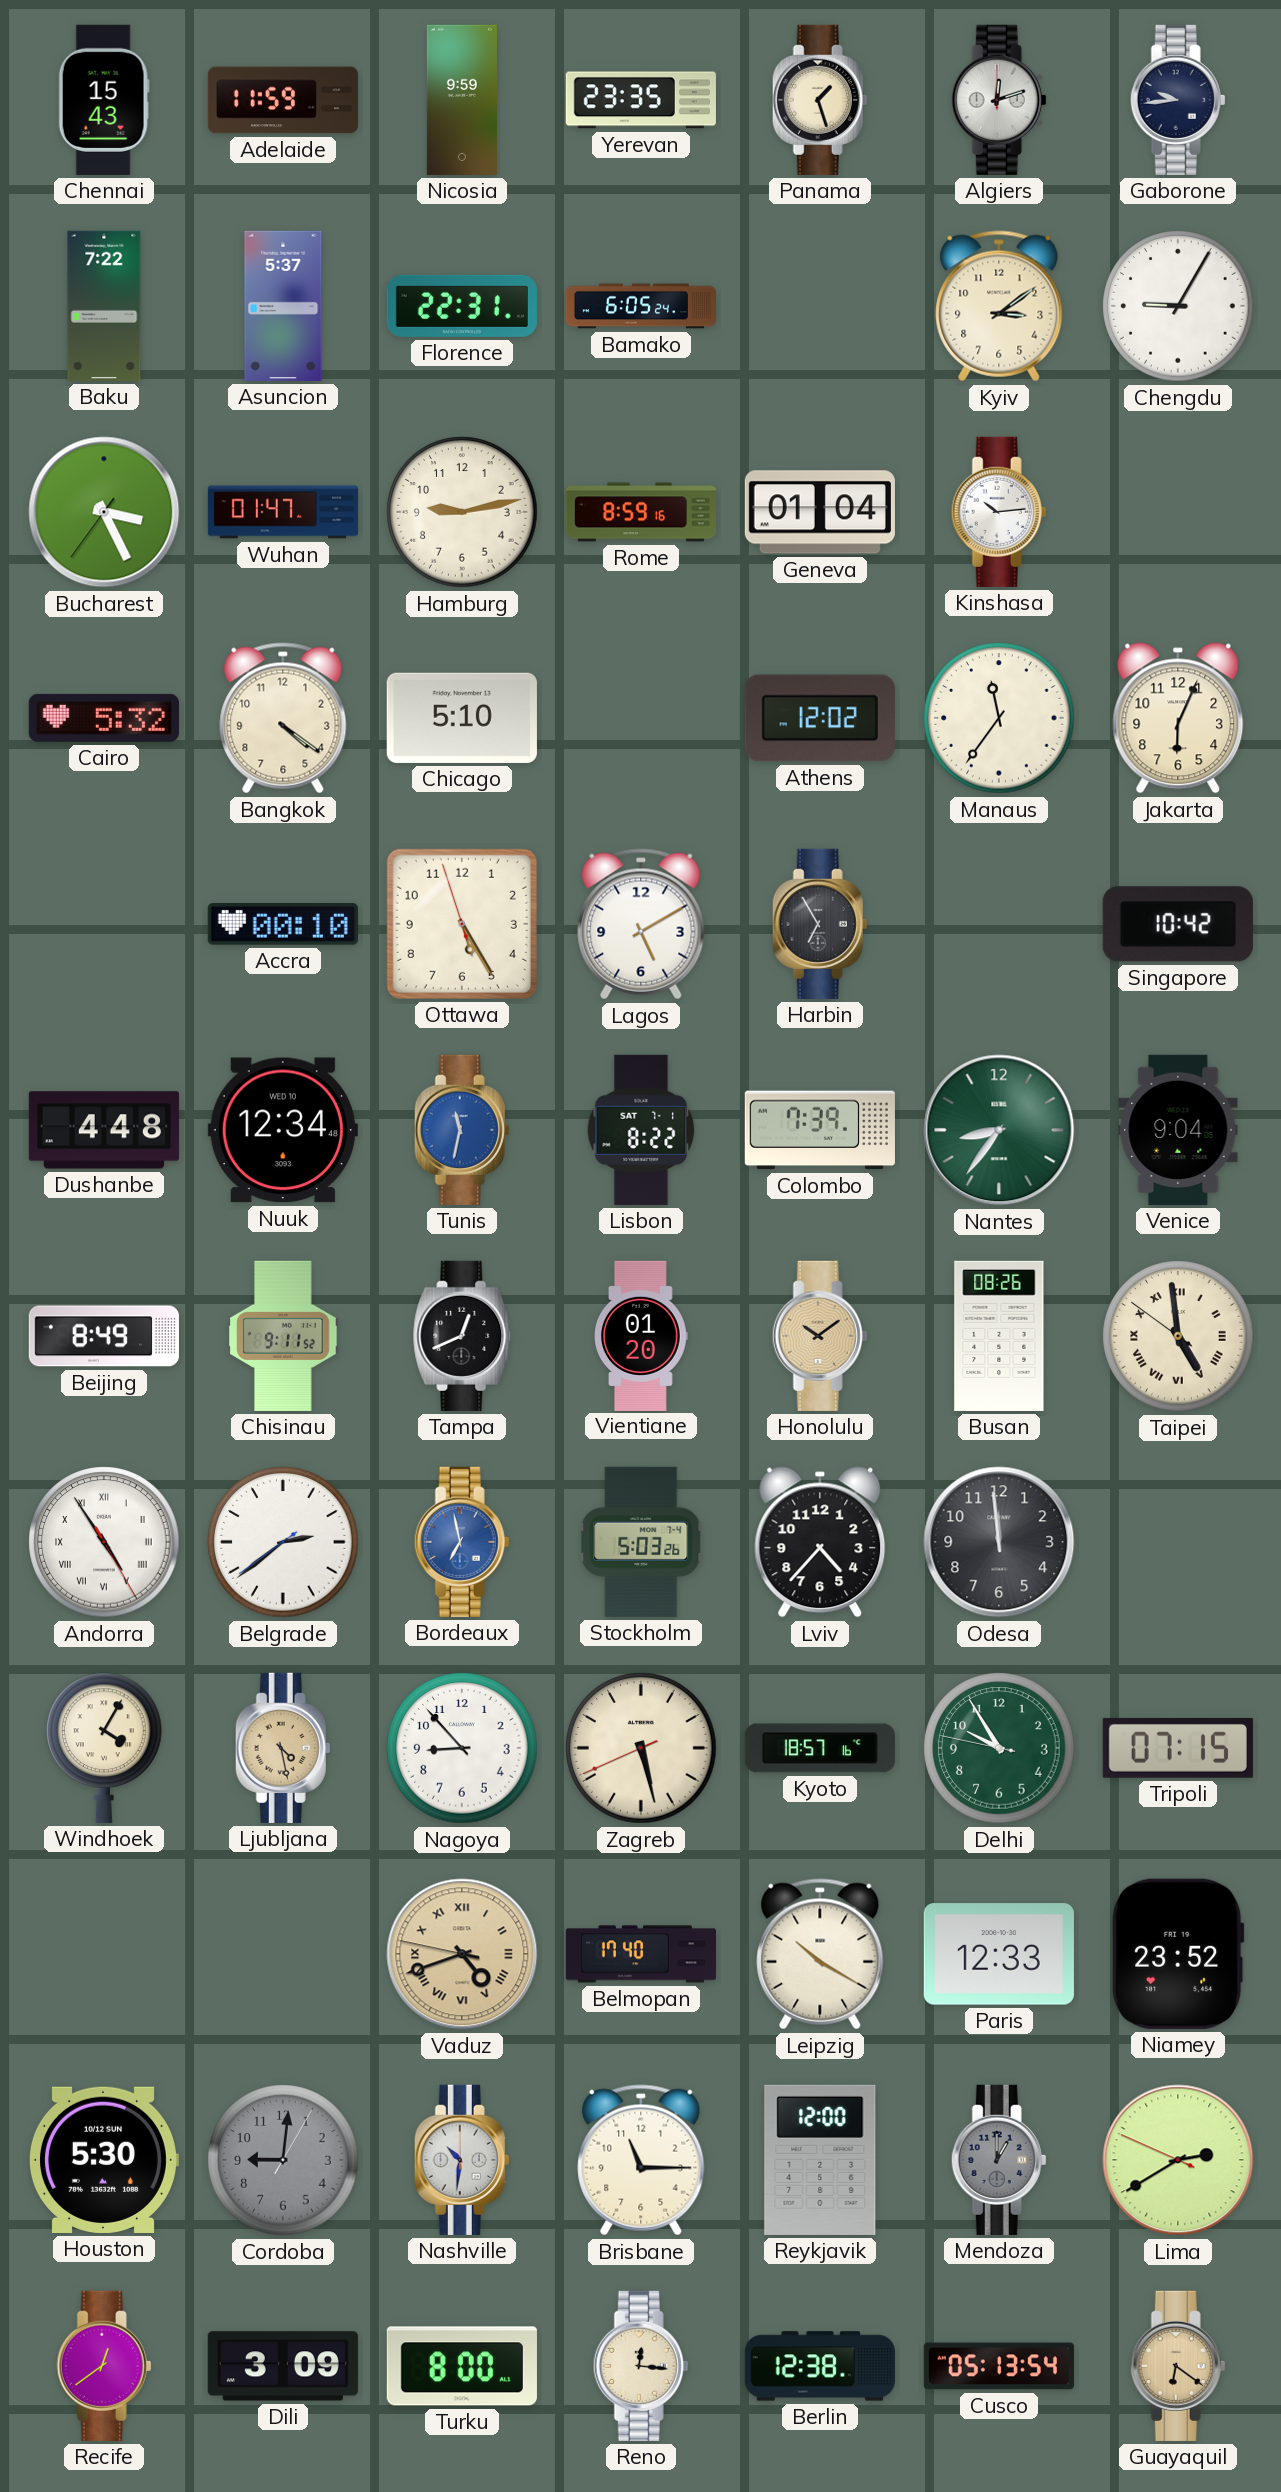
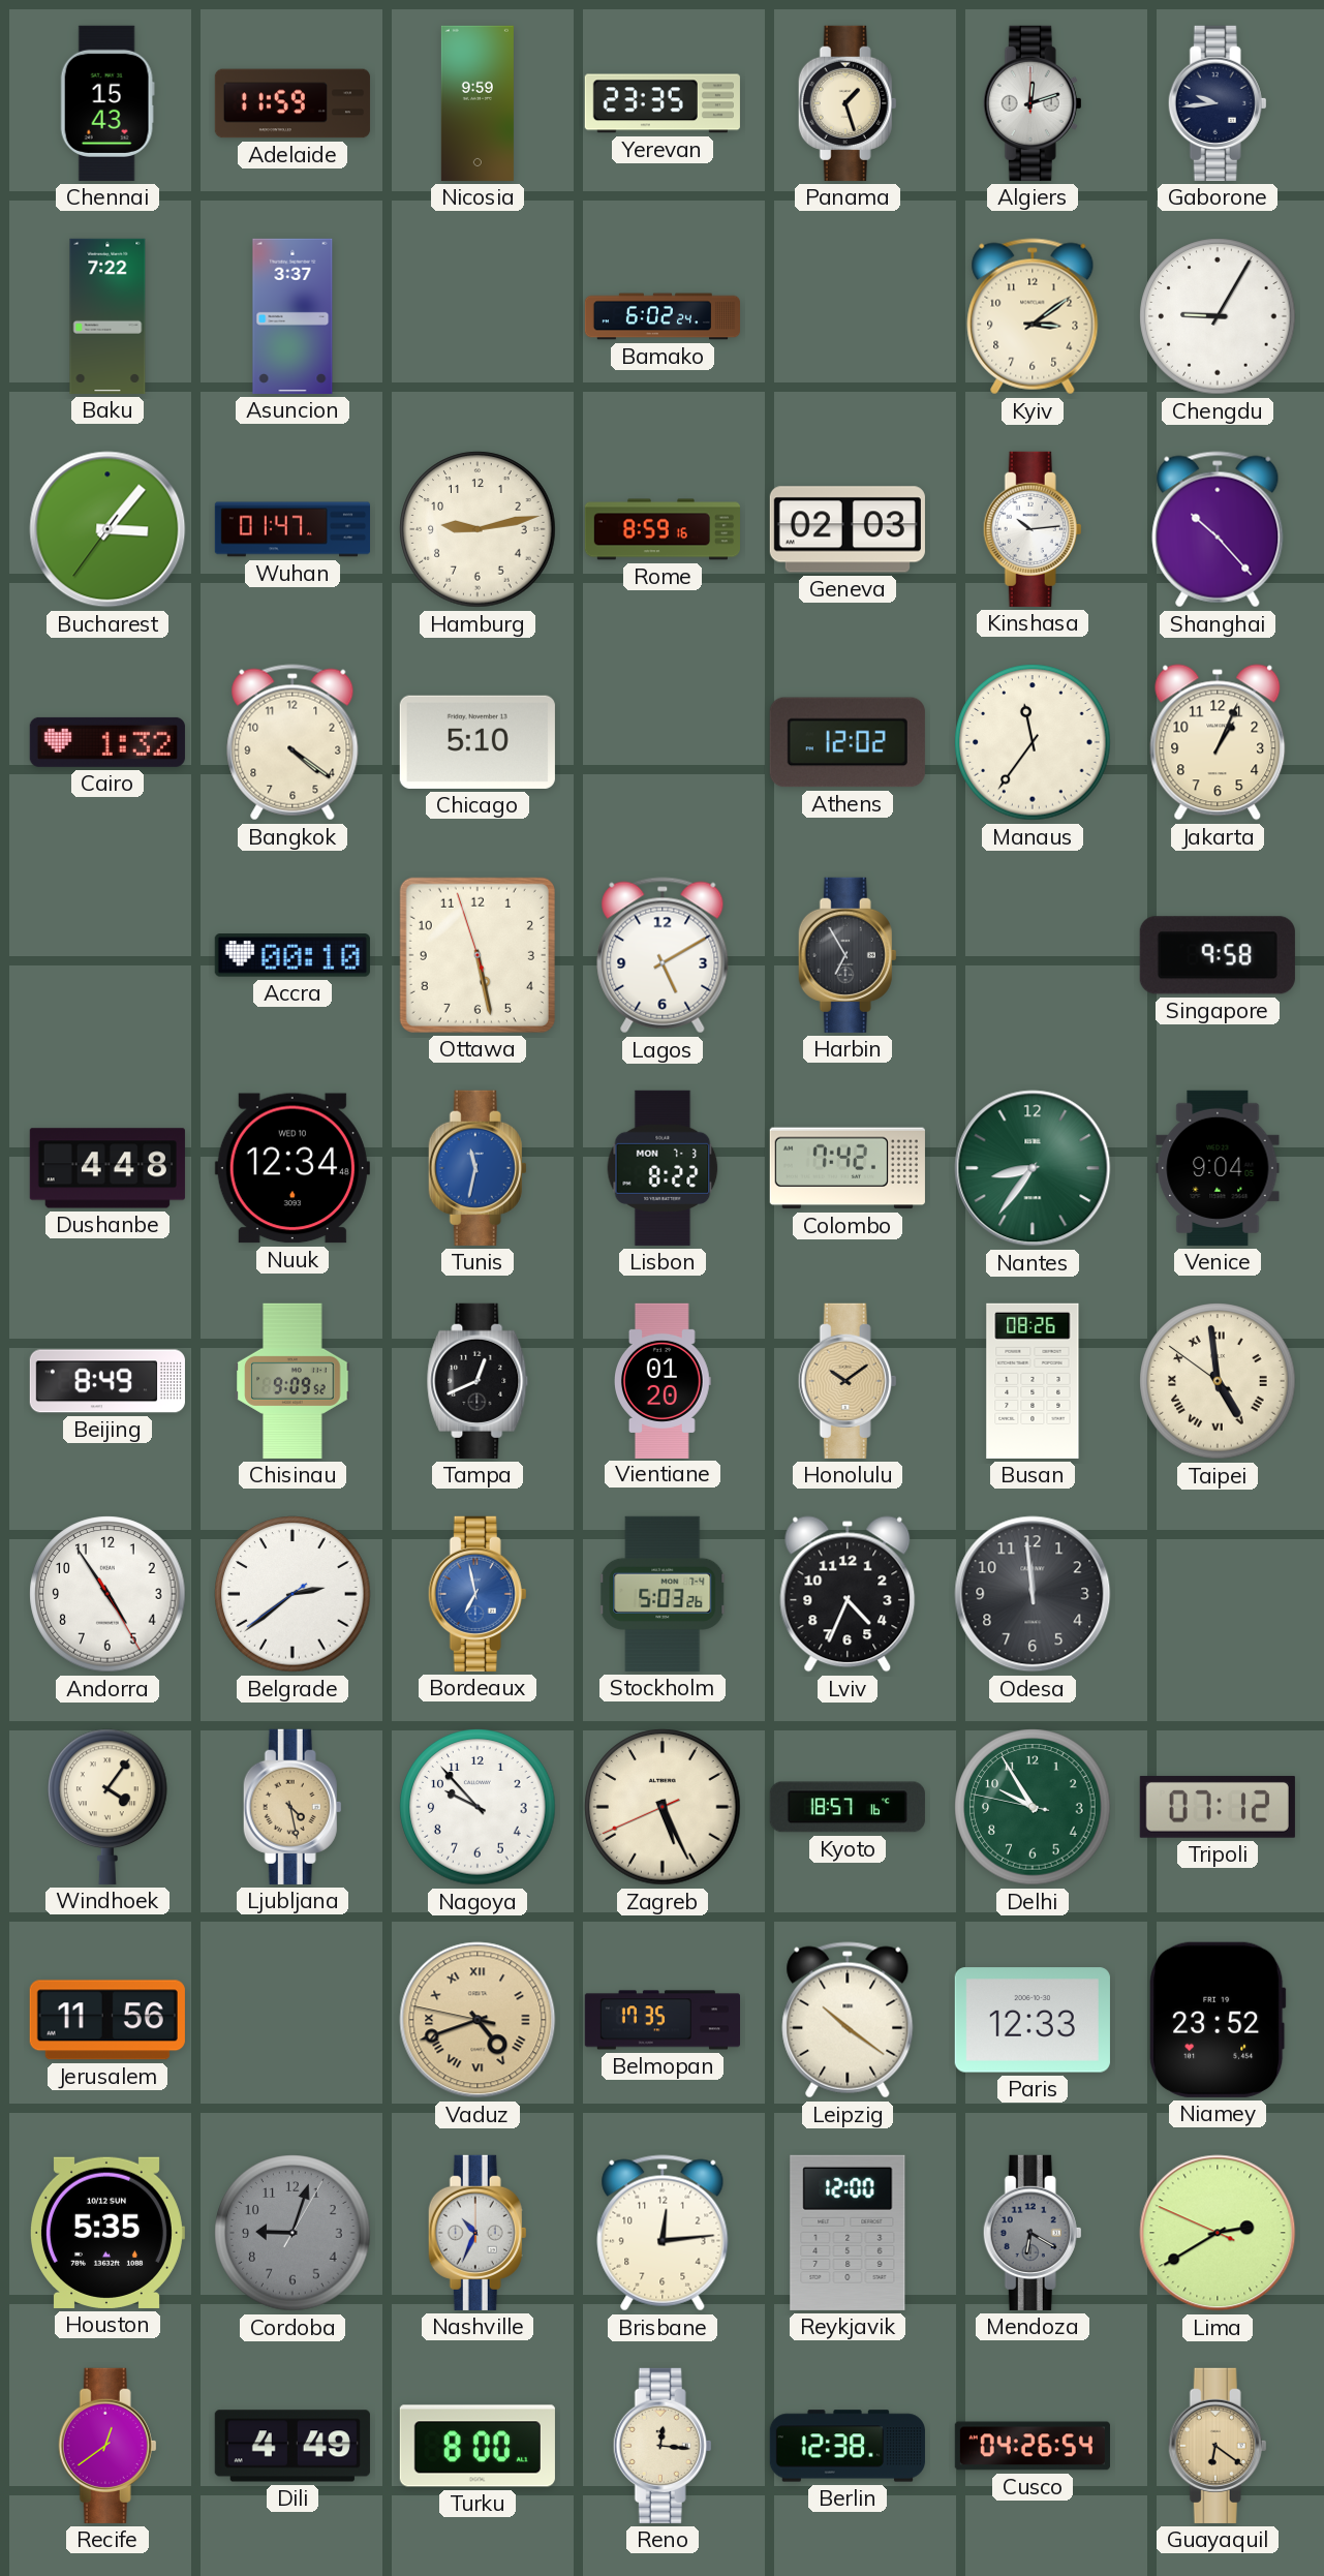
Asuncion: 5:37 -> 3:37 (292, 316)
Florence: 22:31 -> none (462, 306)
Bamako: 6:05 -> 6:02 (661, 316)
Bucharest: 3:25 -> 3:06 (107, 529)
Geneva: 01:04 -> 02:03 (848, 529)
Shanghai: none -> 10:23 (1218, 529)
Cairo: 5:32 -> 1:32 (107, 742)
Jakarta: 6:04 -> 1:04 (1218, 742)
Ottawa: 5:24 -> 5:27 (478, 955)
Singapore: 10:42 -> 9:58 (1218, 955)
Lisbon date: SAT 7-1 -> MON 7-3 (663, 1168)
Colombo: 7:39 -> 7:42 (848, 1168)
Chisinau: 9:11 -> 9:09 (292, 1381)
Andorra numerals: Roman -> Arabic (107, 1594)
Lviv: 4:37 -> 4:34 (848, 1594)
Windhoek: 4:05 -> 4:06 (107, 1807)
Nagoya: 8:53 -> 9:53 (478, 1807)
Zagreb: 5:27 -> 5:25 (663, 1807)
Tripoli: 07:15 -> 07:12 (1218, 1807)
Jerusalem: none -> 11:56 (107, 2020)
Belmopan: 17:40 -> 17:35 (661, 2020)
Leipzig: 10:20 -> 10:21 (848, 2020)
Houston: 5:30 -> 5:35 (106, 2233)
Cordoba: 9:01 -> 9:03 (292, 2233)
Nashville: 10:31 -> 10:34 (478, 2233)
Brisbane: 11:15 -> 12:14 (663, 2233)
Mendoza: 1:00 -> 6:20 (1033, 2233)
Dili: 3:09 -> 4:49 (292, 2446)
Cusco: 05:13 -> 04:26 (1033, 2446)
